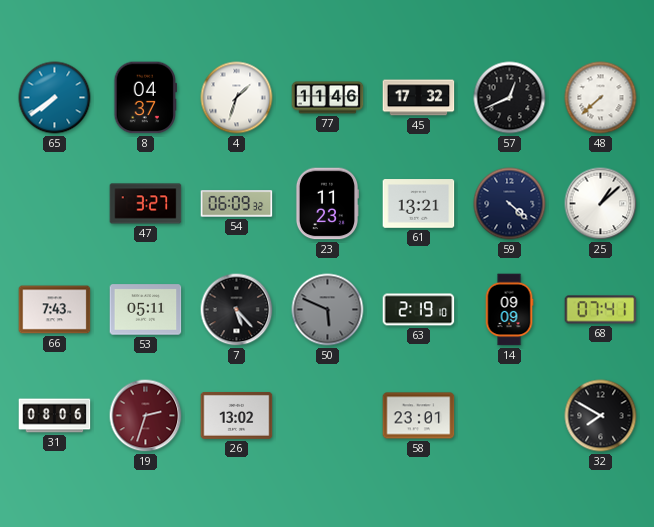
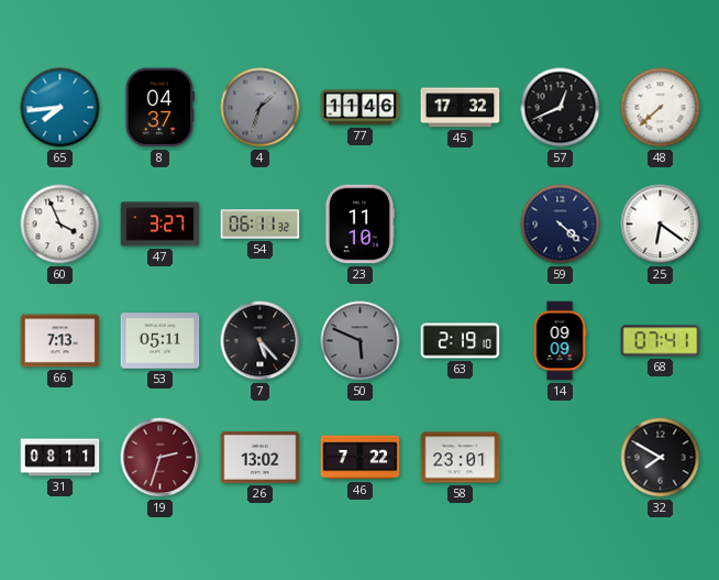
65: 7:39 -> 7:44 (60, 108)
4 dial: white -> grey (261, 108)
60: none -> 3:56 (60, 225)
54: 06:09 -> 06:11 (261, 225)
23: 11:23 -> 11:10 (358, 225)
61: 13:21 -> none (419, 204)
25: 1:08 -> 6:21 (661, 225)
66: 7:43 -> 7:13 (60, 341)
31: 08:06 -> 08:11 (60, 458)
46: none -> 7:22 (361, 458)
